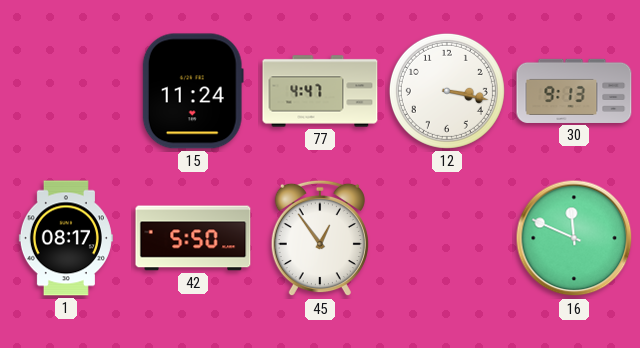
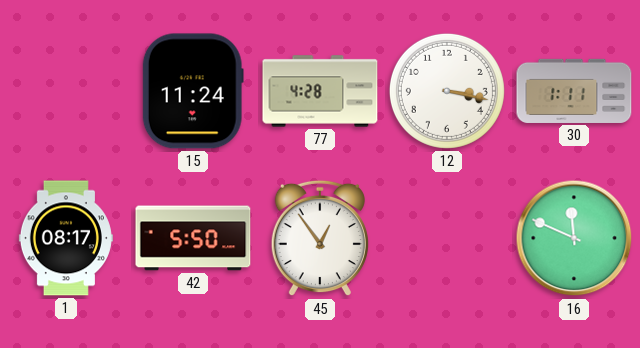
77: 4:47 -> 4:28 (320, 91)
30: 9:13 -> 1:11 (574, 91)
